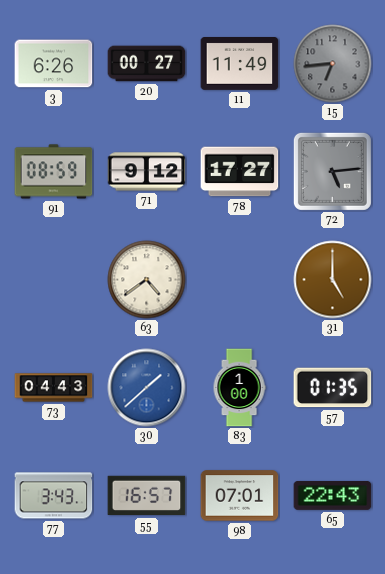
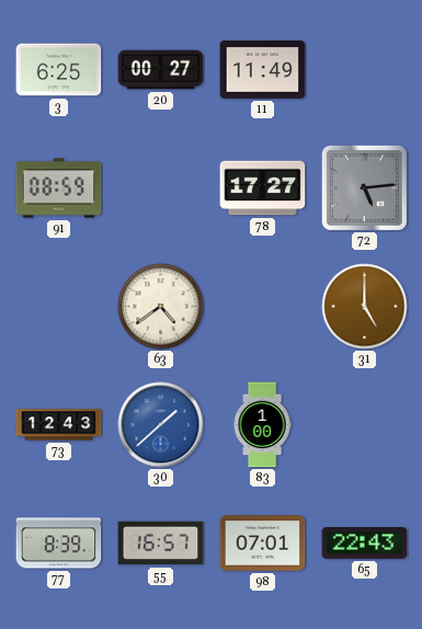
3: 6:26 -> 6:25 (59, 70)
15: 6:44 -> none (333, 64)
71: 9:12 -> none (147, 172)
73: 04:43 -> 12:43 (59, 425)
57: 01:35 -> none (333, 388)
77: 3:43 -> 8:39 (59, 544)
